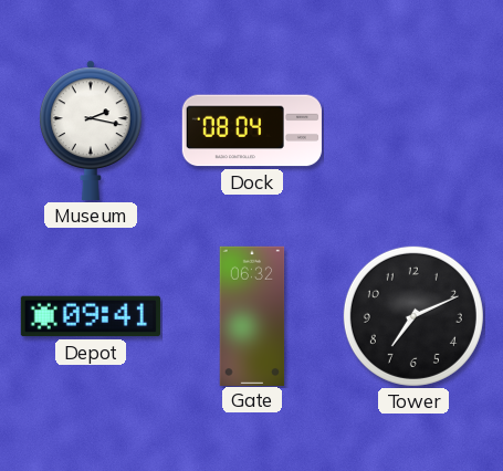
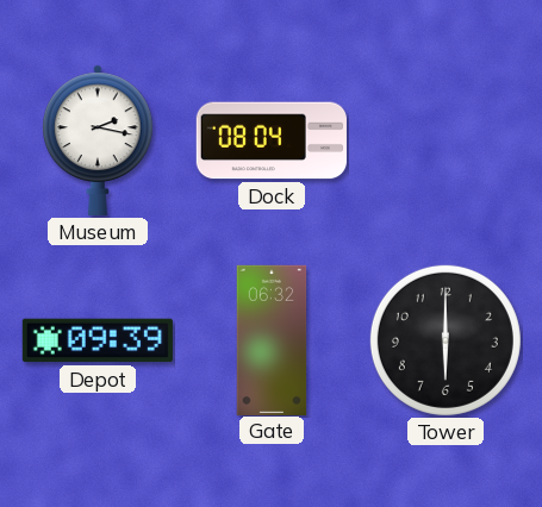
Depot: 09:41 -> 09:39 (98, 340)
Tower: 7:11 -> 6:00 (446, 340)
